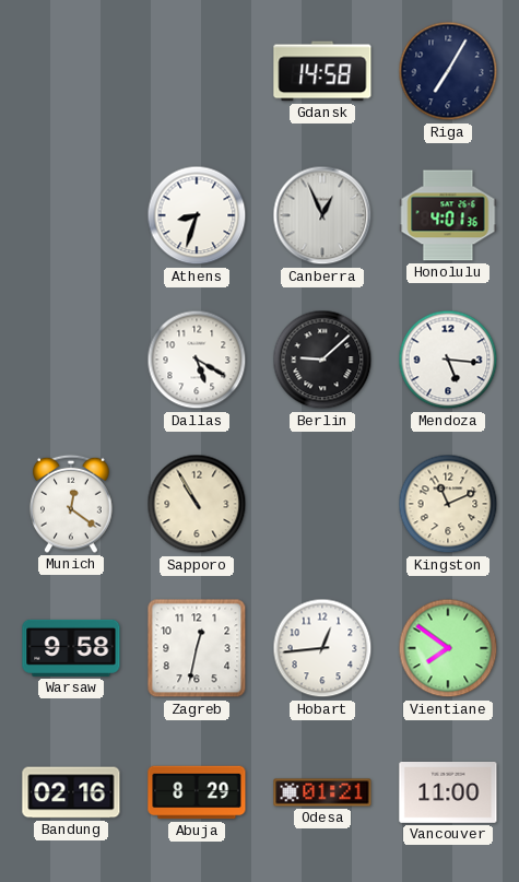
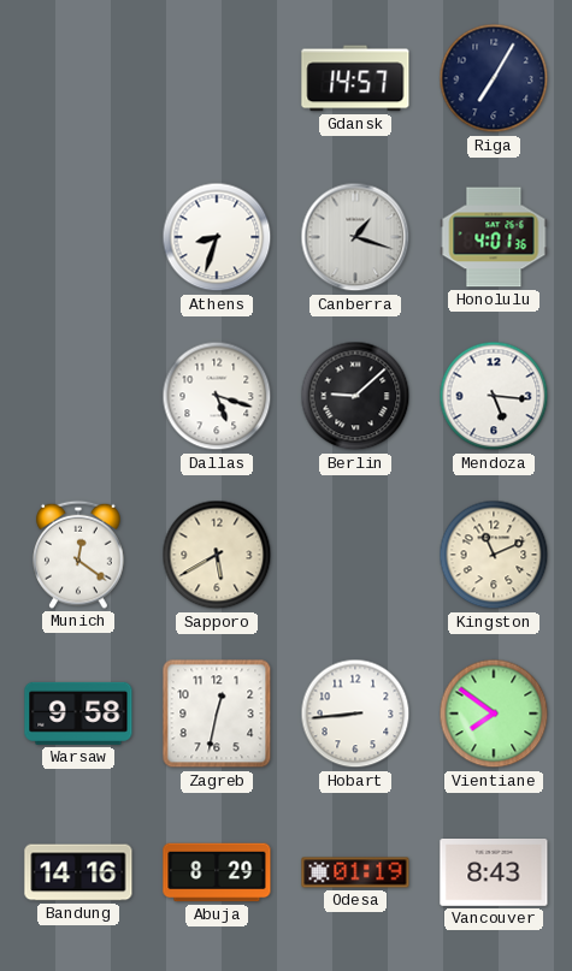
Gdansk: 14:58 -> 14:57 (355, 78)
Canberra: 12:56 -> 1:18 (355, 237)
Dallas: 5:20 -> 5:18 (217, 396)
Sapporo: 10:55 -> 5:40 (217, 555)
Hobart: 12:44 -> 8:44 (355, 714)
Bandung: 02:16 -> 14:16 (78, 872)
Odesa: 01:21 -> 01:19 (355, 872)
Vancouver: 11:00 -> 8:43 (494, 874)
